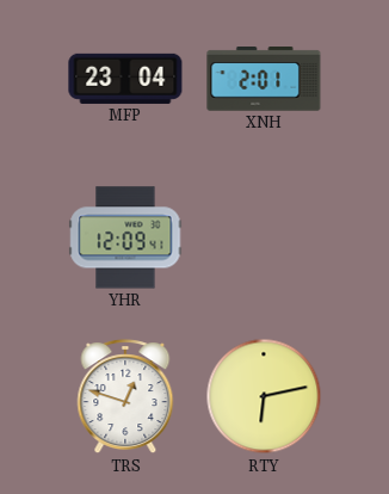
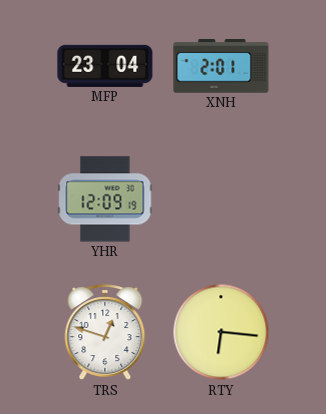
YHR: 12:09:41 -> 12:09:19 (105, 199)
RTY: 6:13 -> 6:16 (221, 332)
